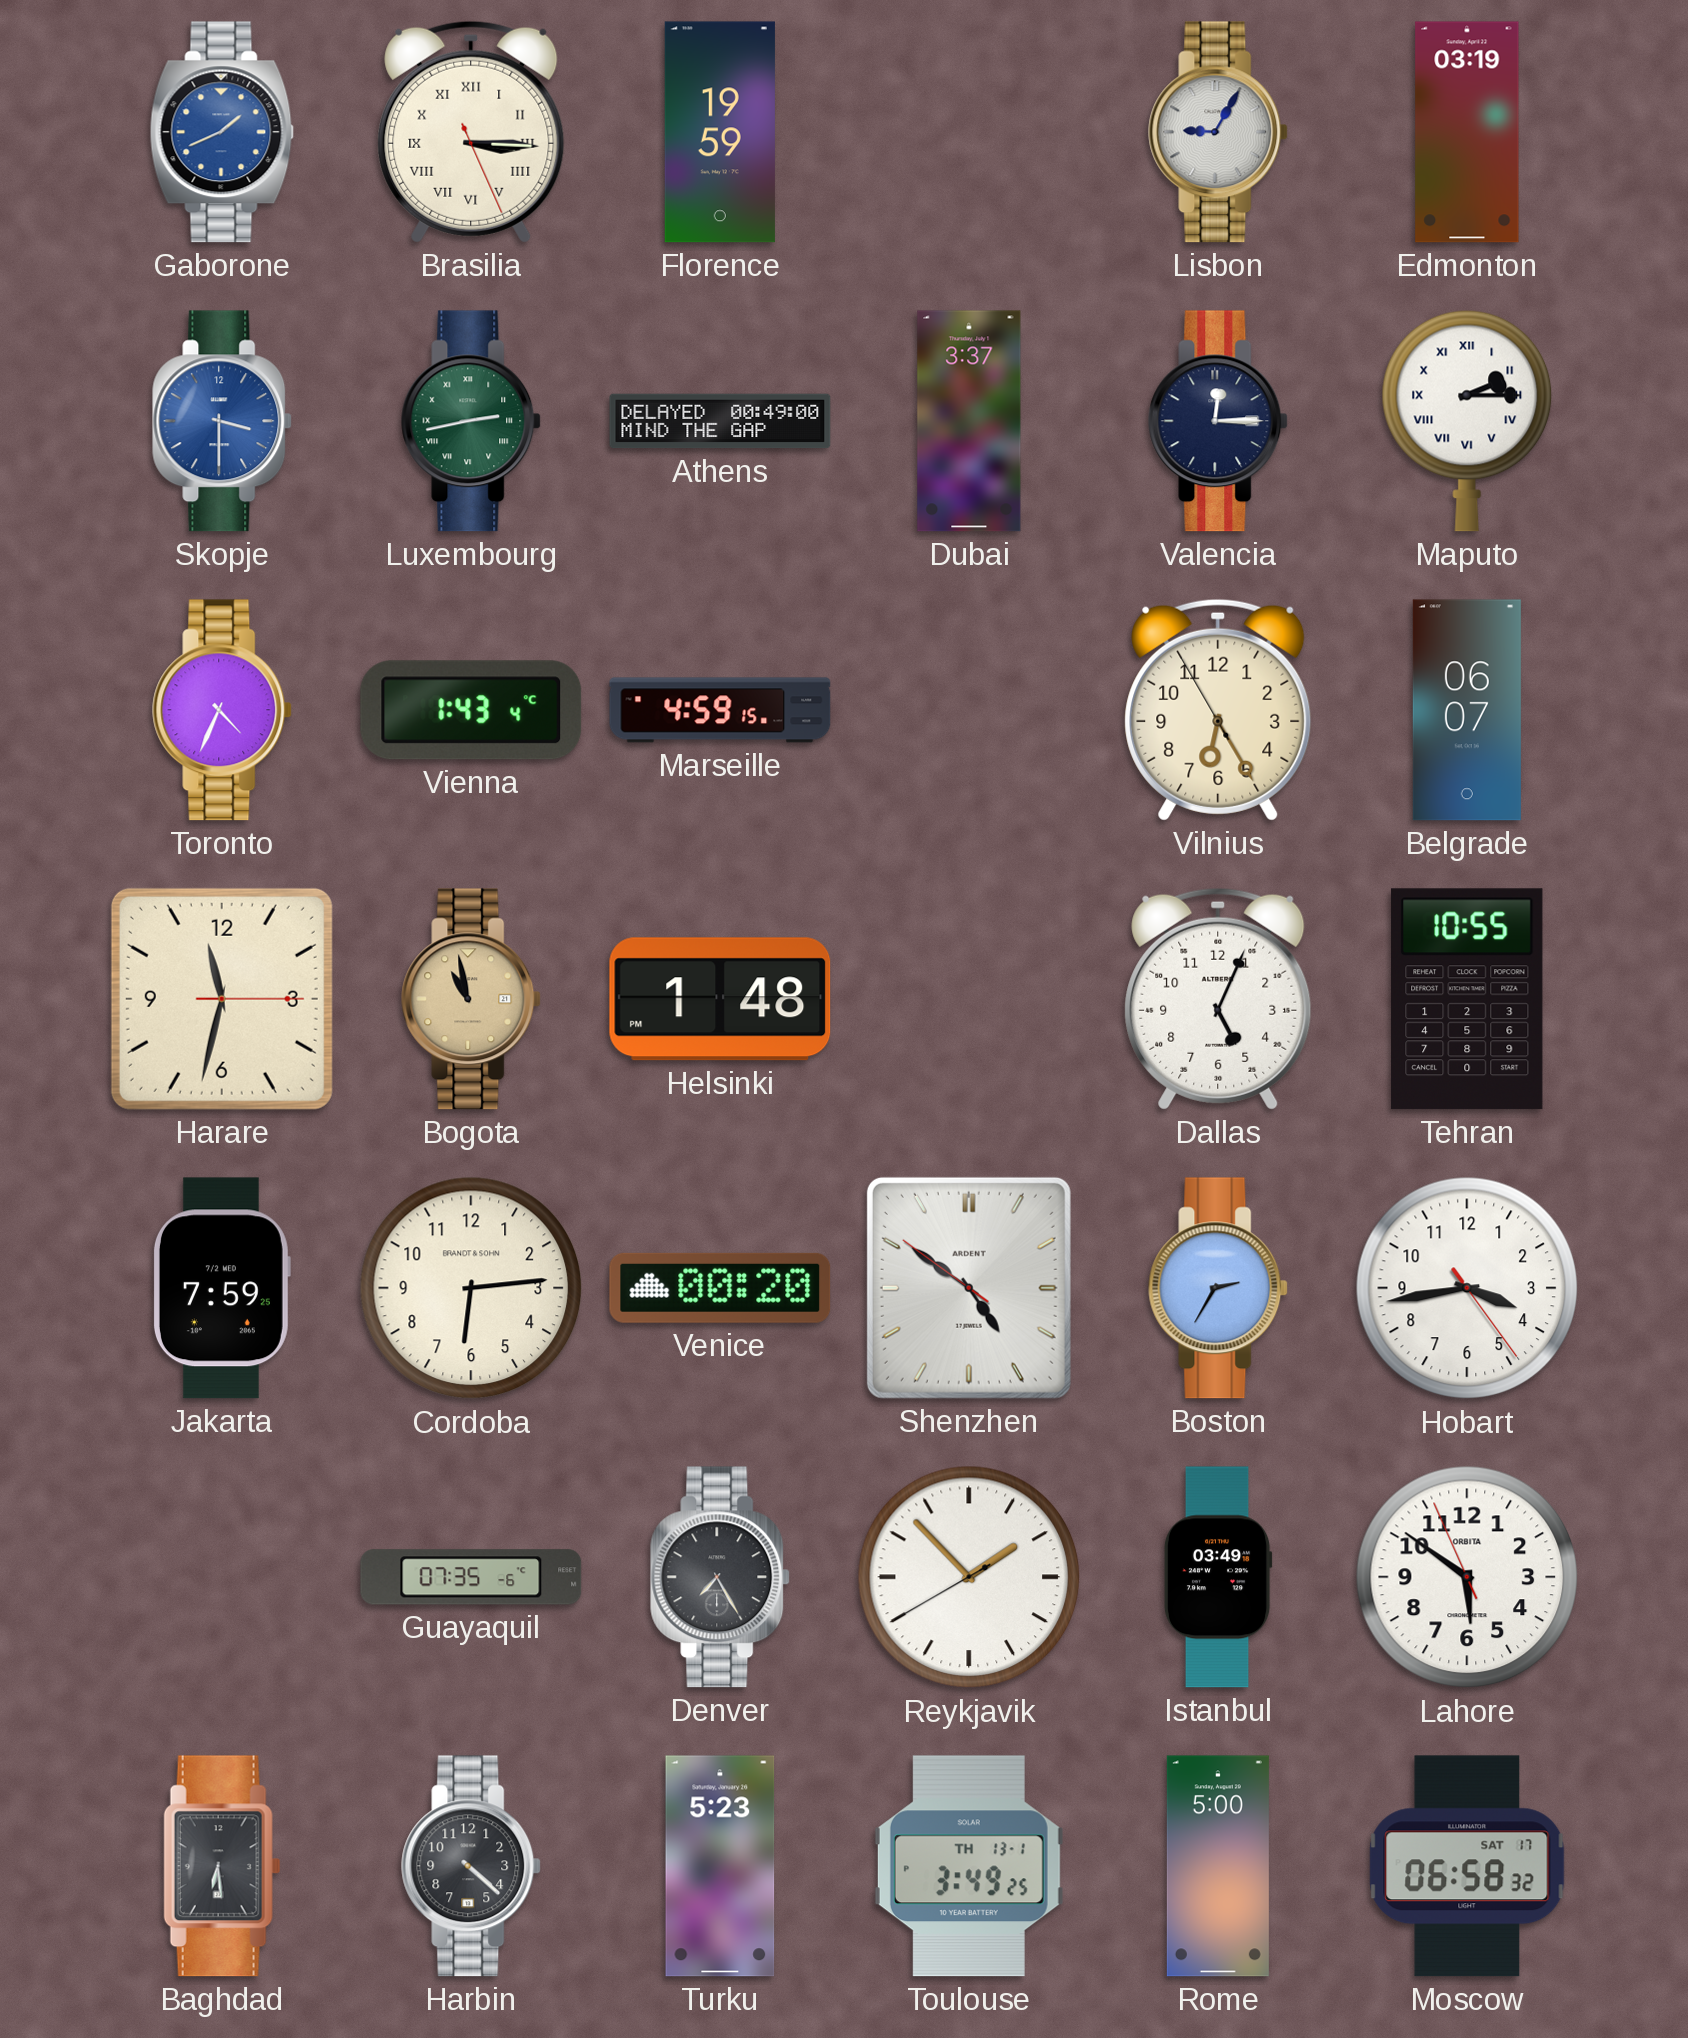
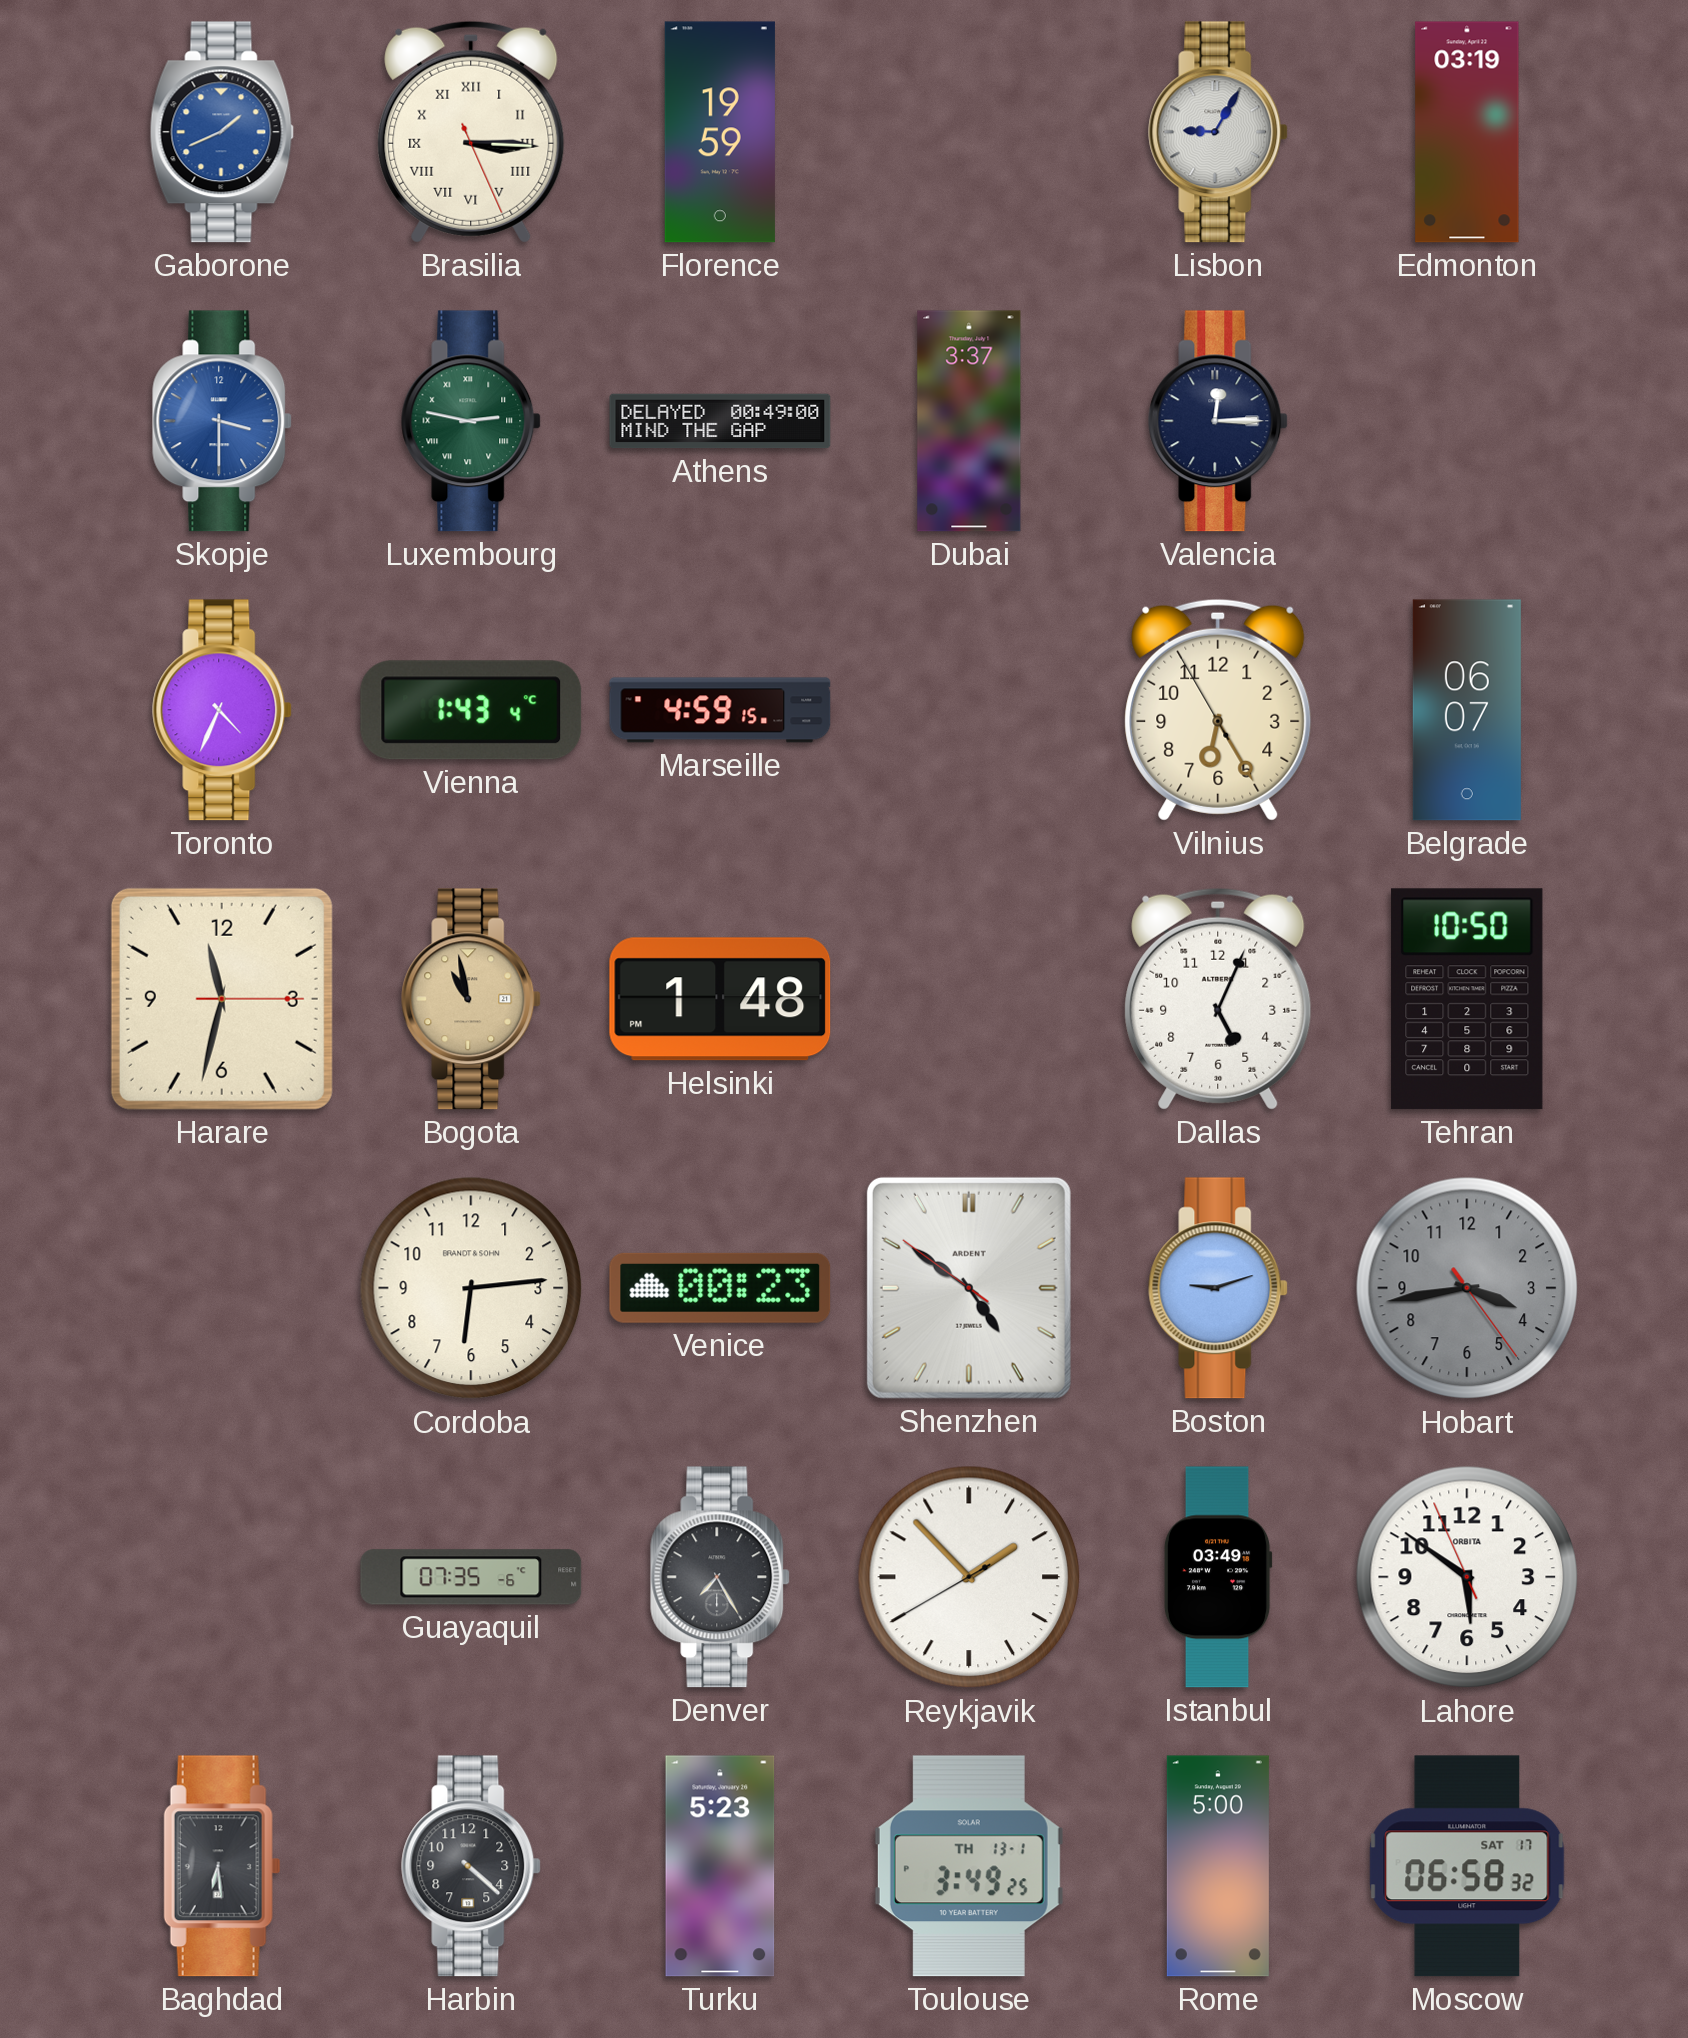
Luxembourg: 2:43 -> 2:47 (472, 421)
Maputo: 2:15 -> none (1467, 421)
Tehran: 10:55 -> 10:50 (1467, 999)
Jakarta: 7:59 -> none (221, 1288)
Venice: 00:20 -> 00:23 (720, 1288)
Boston: 2:35 -> 9:12 (1219, 1288)
Hobart dial: white -> grey (1467, 1288)
